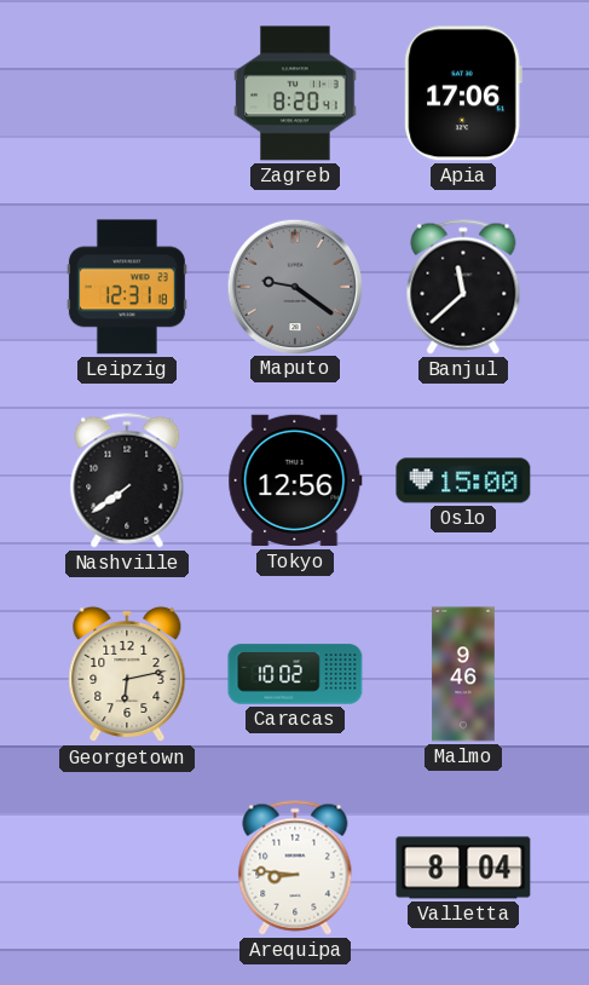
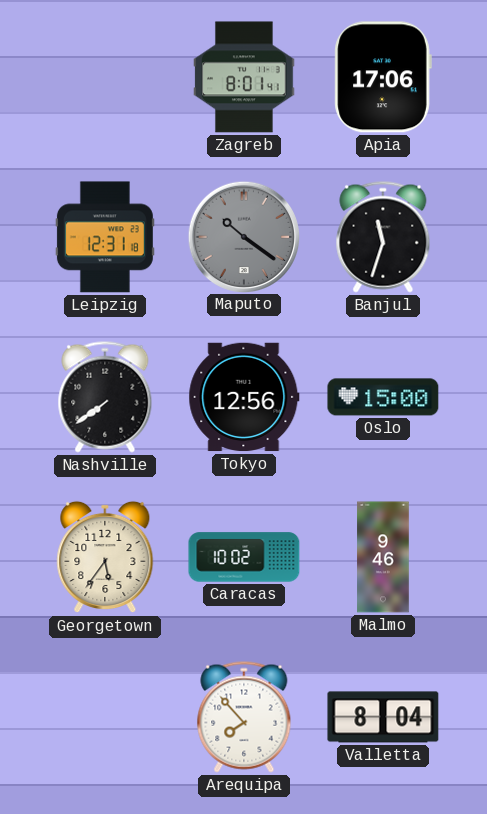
Zagreb: 8:20 -> 8:01 (244, 77)
Maputo: 9:21 -> 10:21 (243, 236)
Banjul: 11:38 -> 11:33 (383, 237)
Georgetown: 6:13 -> 5:36 (105, 557)
Arequipa: 8:46 -> 7:53 (244, 717)
